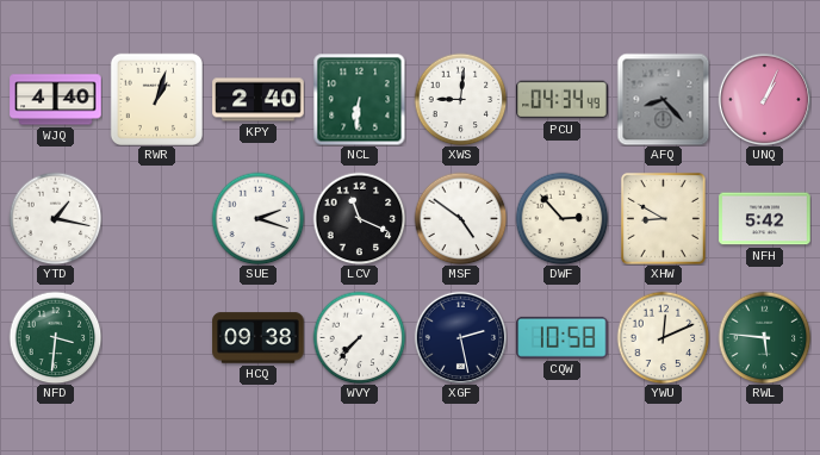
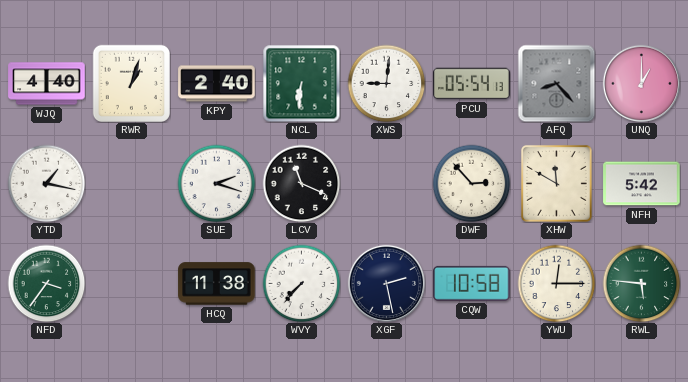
PCU: 04:34 -> 05:54 (472, 84)
UNQ: 1:04 -> 1:00 (641, 83)
MSF: 4:51 -> none (460, 218)
XHW: 8:50 -> 11:50 (556, 183)
NFD: 3:31 -> 3:36 (46, 283)
HCQ: 09:38 -> 11:38 (217, 284)
YWU: 12:11 -> 12:15 (556, 283)
